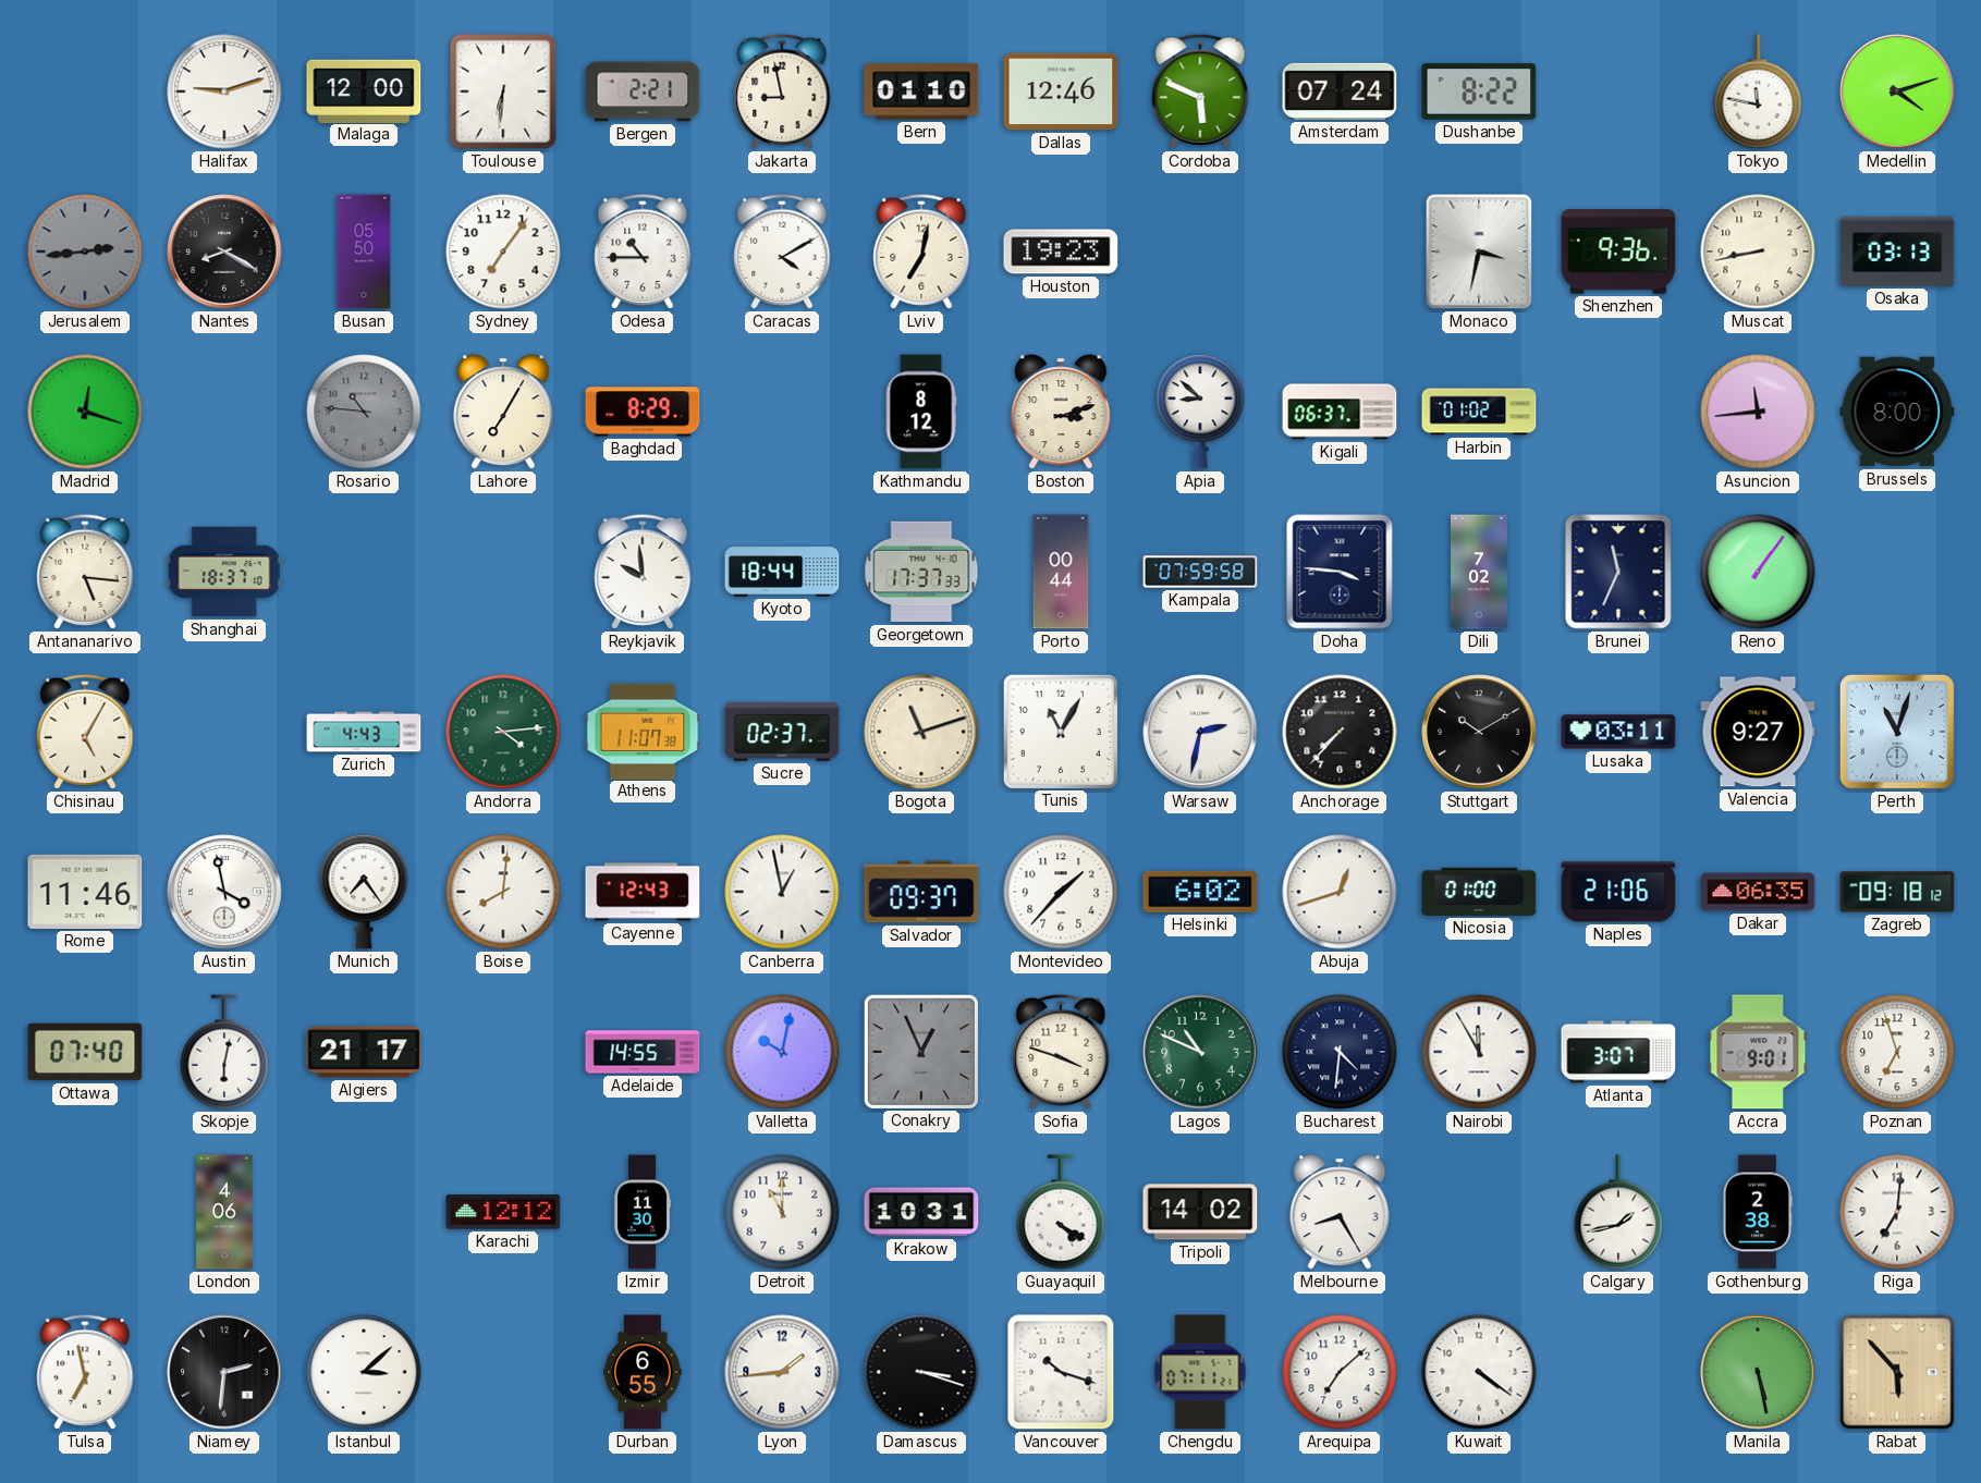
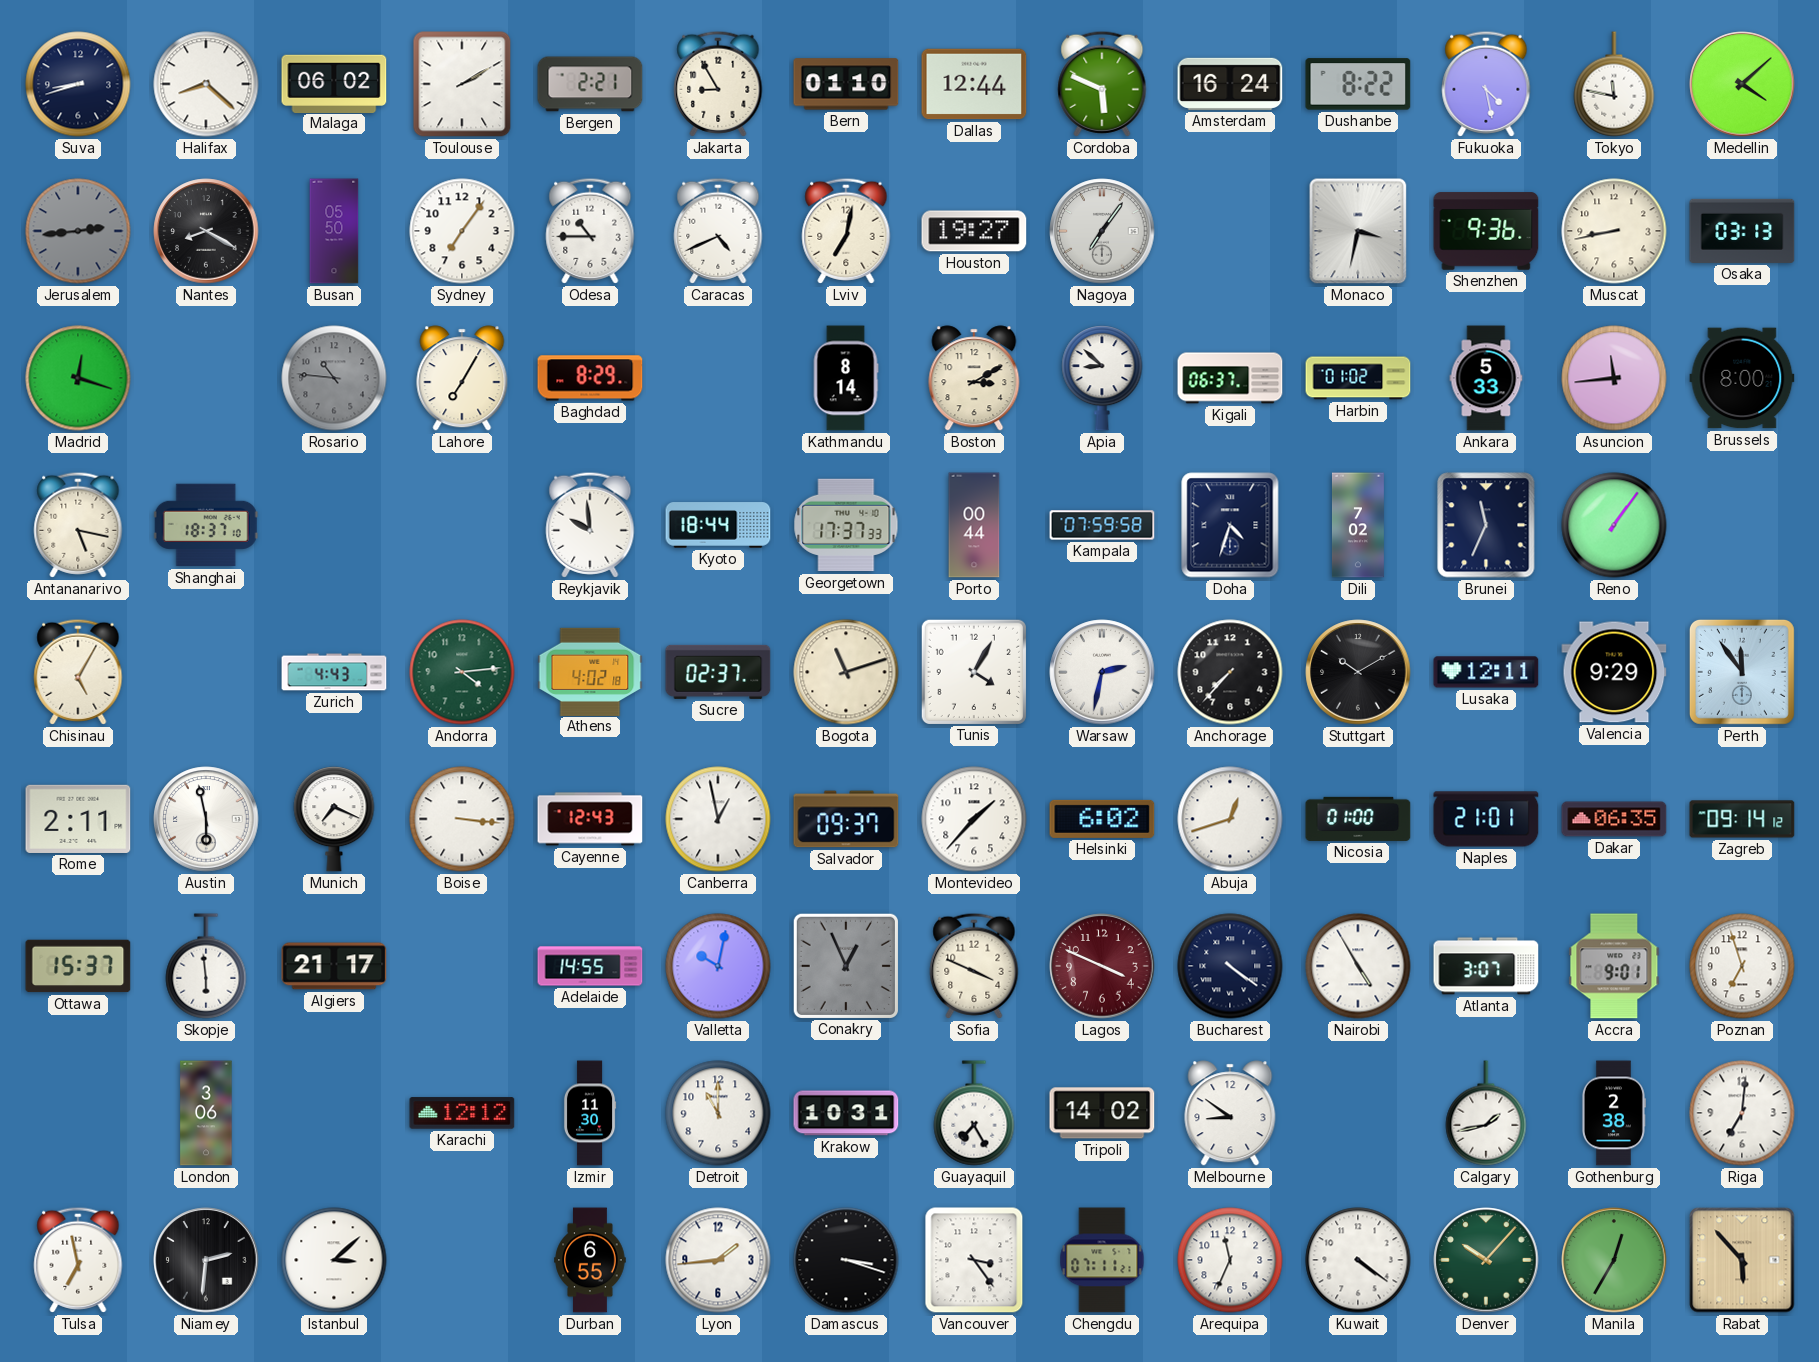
Suva: none -> 8:42 (78, 84)
Halifax: 9:12 -> 8:22 (206, 84)
Malaga: 12:00 -> 06:02 (334, 83)
Toulouse: 6:31 -> 2:10 (462, 84)
Jakarta: 8:58 -> 8:55 (718, 84)
Dallas: 12:46 -> 12:44 (974, 84)
Amsterdam: 07:24 -> 16:24 (1230, 84)
Fukuoka: none -> 4:28 (1486, 84)
Medellin: 4:12 -> 4:08 (1742, 84)
Caracas: 4:10 -> 4:41 (718, 231)
Houston: 19:23 -> 19:27 (974, 231)
Nagoya: none -> 7:06 (1102, 231)
Kathmandu: 8:12 -> 8:14 (846, 378)
Boston: 3:12 -> 3:10 (974, 378)
Ankara: none -> 5:33 (1486, 378)
Antananarivo: 5:16 -> 5:17 (78, 525)
Doha: 3:46 -> 4:33 (1230, 525)
Athens: 11:07 -> 4:02 (590, 671)
Tunis: 11:05 -> 4:05 (973, 671)
Lusaka: 03:11 -> 12:11 (1486, 672)
Valencia: 9:27 -> 9:29 (1614, 672)
Perth: 11:03 -> 11:54 (1742, 672)
Rome: 11:46 -> 2:11 (78, 819)
Austin: 3:58 -> 5:58 (206, 819)
Munich: 7:24 -> 7:19 (334, 819)
Boise: 8:01 -> 3:16 (462, 819)
Naples: 21:06 -> 21:01 (1486, 819)
Zagreb: 09:18 -> 09:14 (1742, 819)
Ottawa: 07:40 -> 15:37 (78, 966)
Skopje: 6:02 -> 5:59 (206, 966)
Sofia: 3:48 -> 3:49 (974, 966)
Lagos: 10:49 -> 3:49 (1102, 966)
Lagos dial: green -> burgundy (1102, 966)
Bucharest: 4:31 -> 4:21 (1230, 966)
Nairobi: 11:55 -> 4:55 (1358, 966)
London: 4:06 -> 3:06 (206, 1113)
Guayaquil: 4:20 -> 7:25 (974, 1113)
Melbourne: 8:25 -> 8:51 (1230, 1113)
Vancouver: 10:18 -> 3:24 (974, 1260)
Arequipa: 7:08 -> 11:34 (1230, 1260)
Denver: none -> 10:07 (1486, 1260)
Manila: 5:28 -> 12:35 (1614, 1260)
